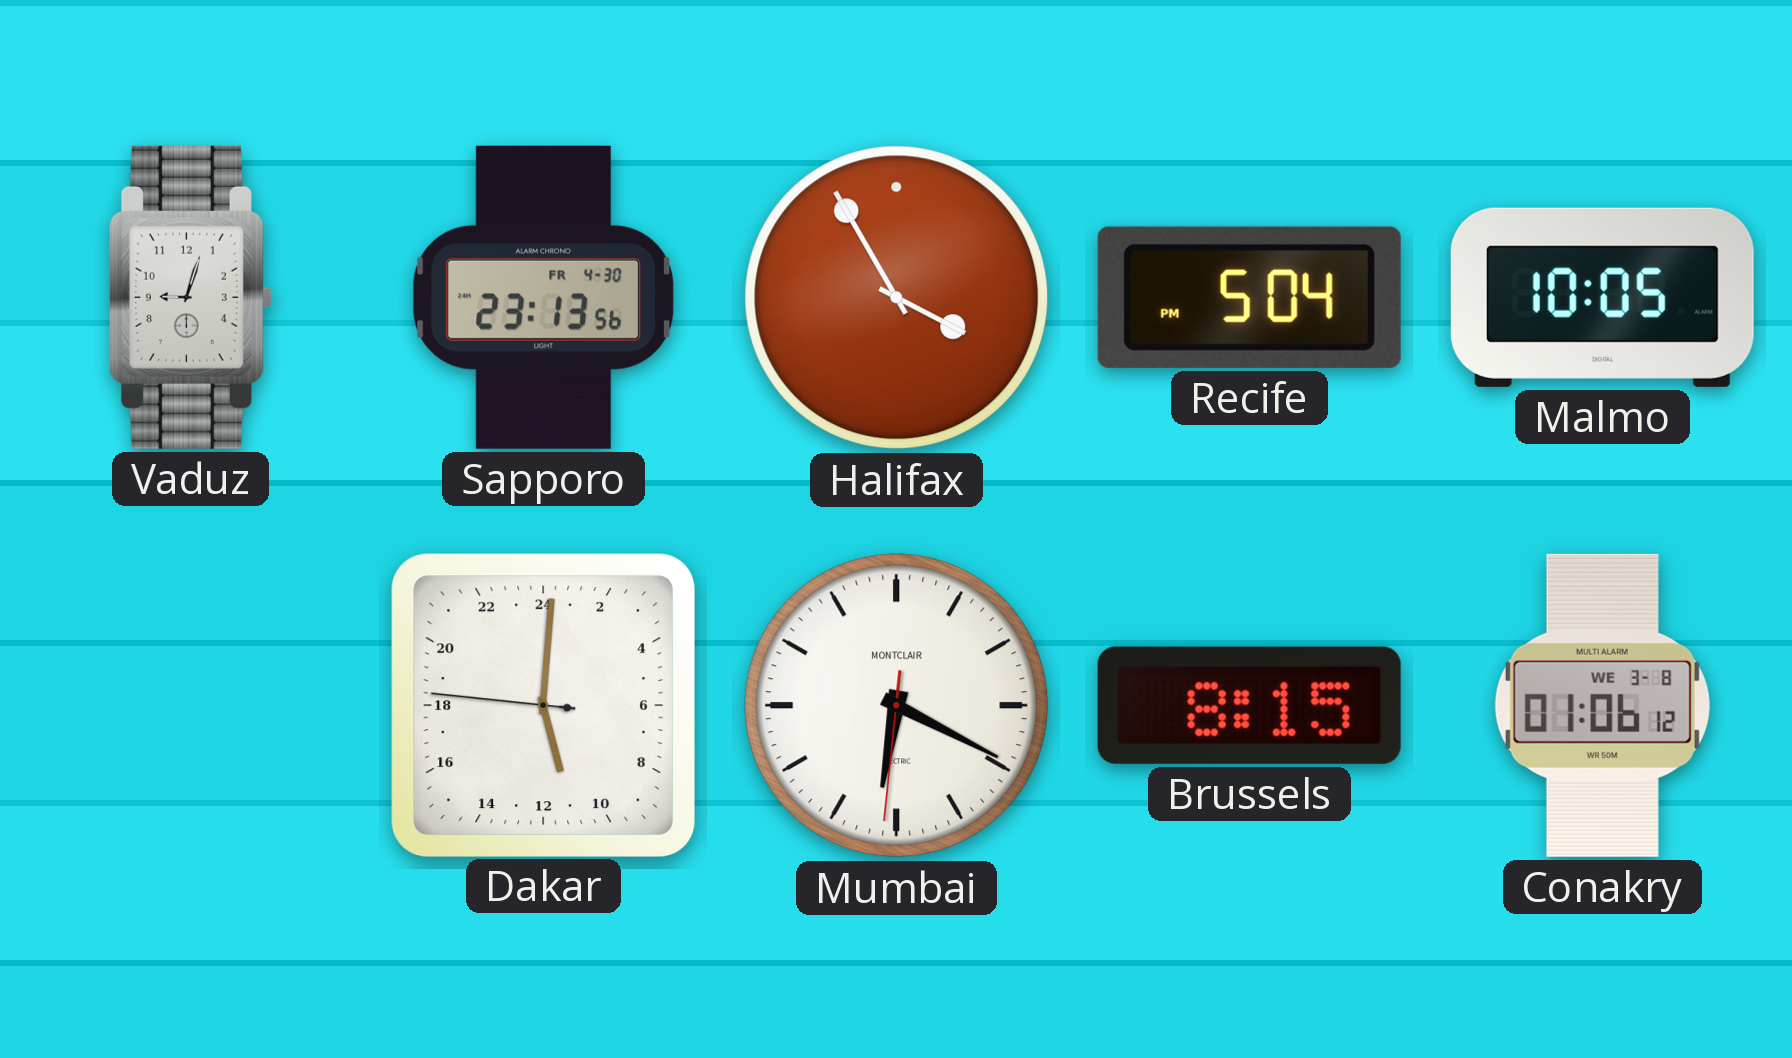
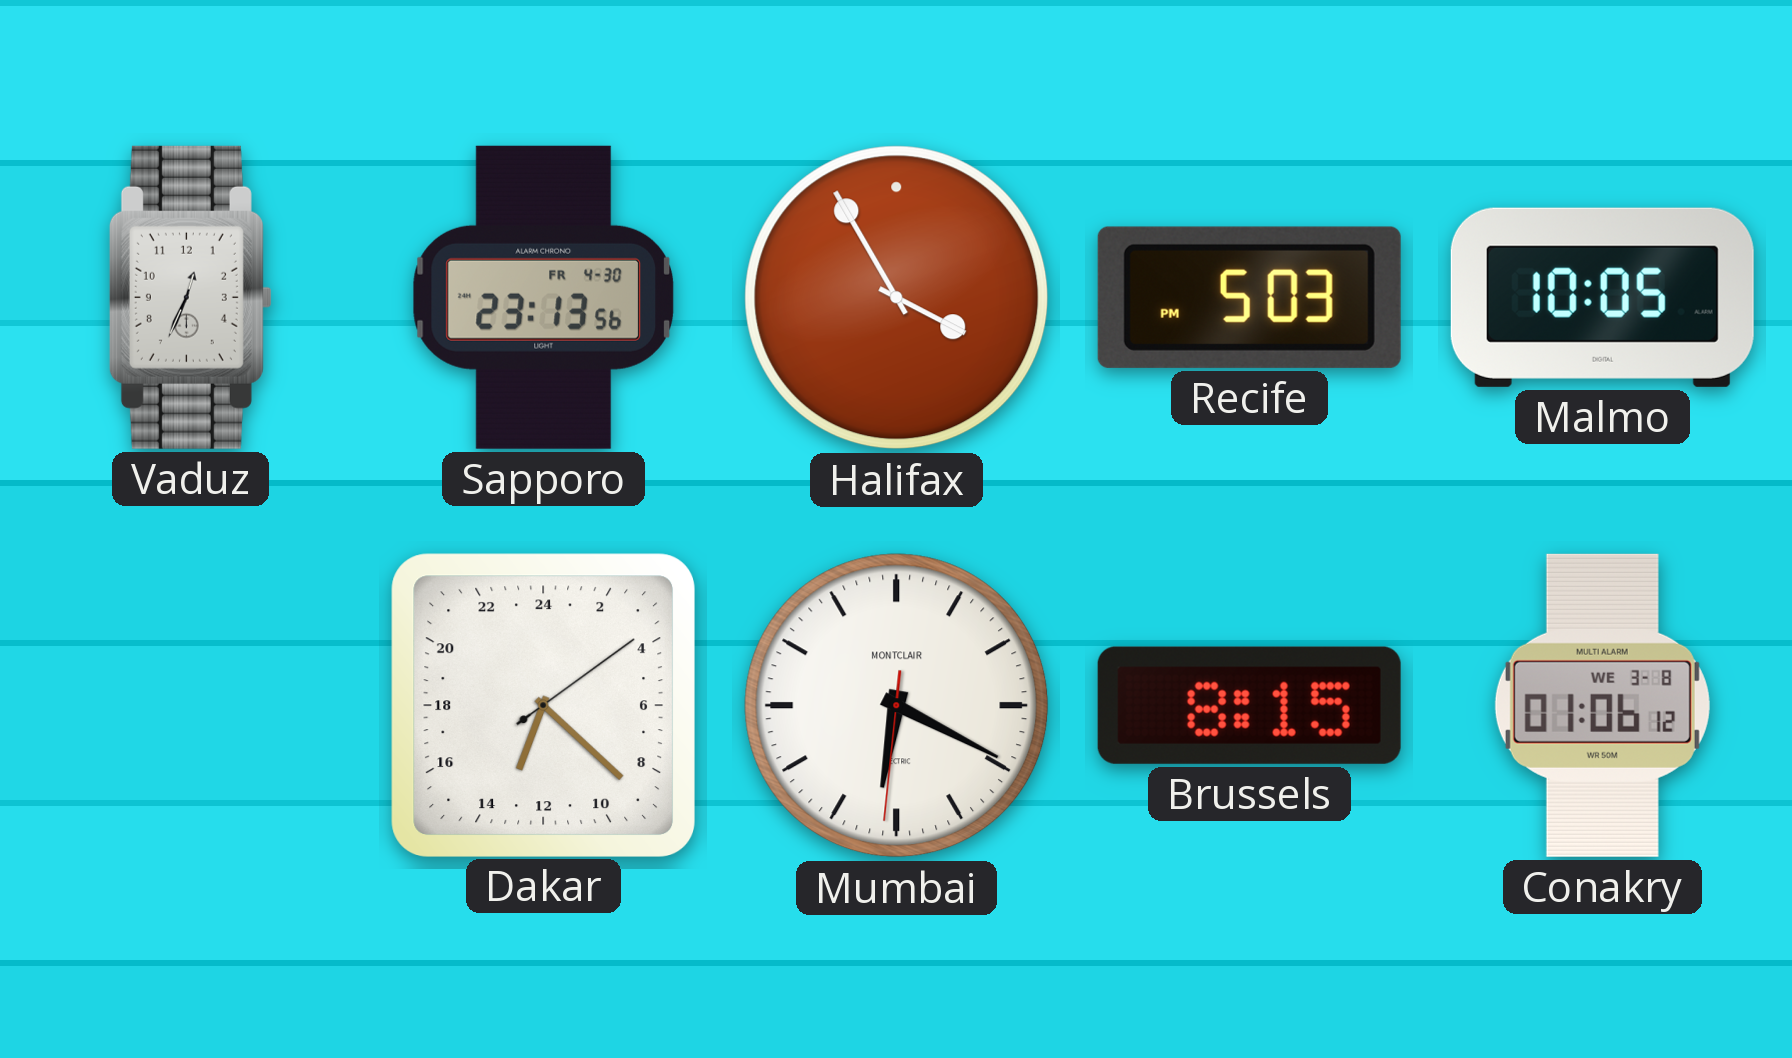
Vaduz: 9:03 -> 12:34 (190, 297)
Recife: 5:04 -> 5:03 (1249, 297)
Dakar: 11:00 -> 13:22 (543, 705)
